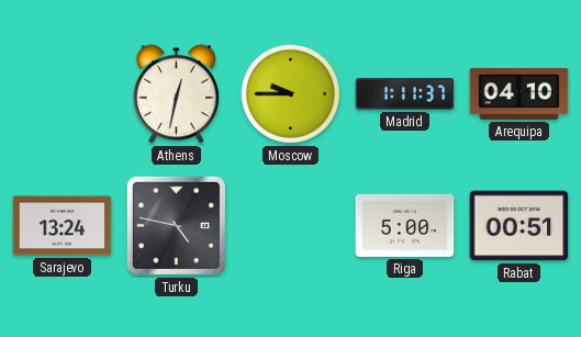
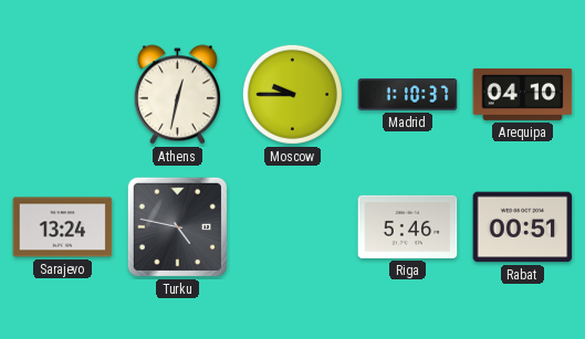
Madrid: 1:11 -> 1:10 (408, 95)
Riga: 5:00 -> 5:46 (408, 226)
